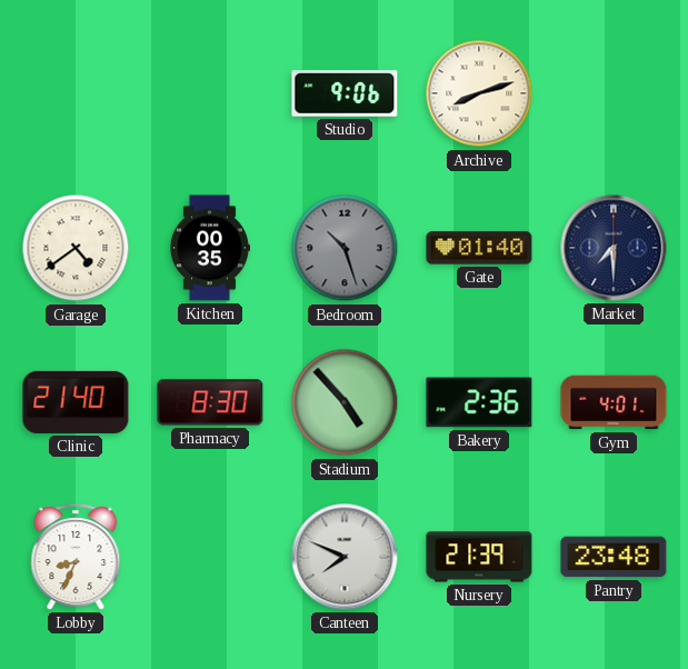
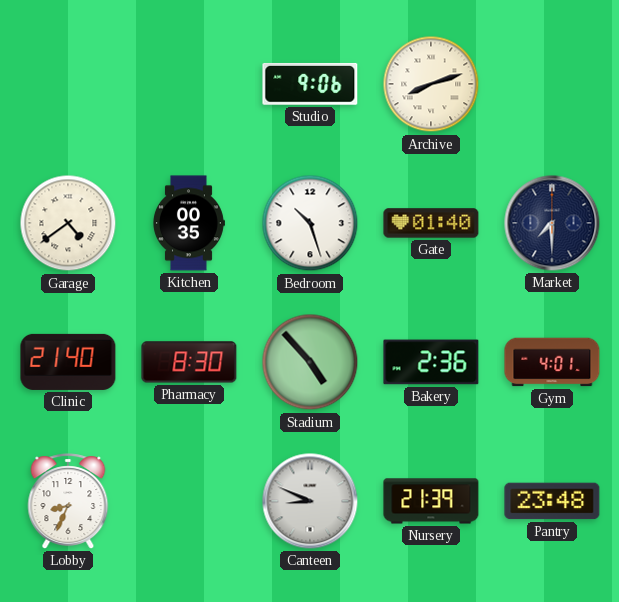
Bedroom dial: grey -> white (310, 223)
Canteen: 7:49 -> 8:49 (310, 501)
